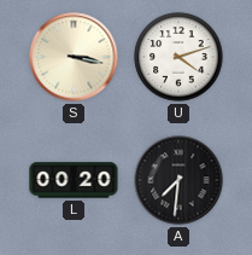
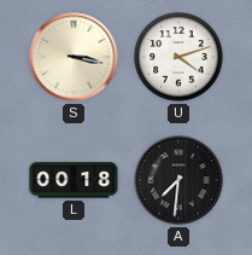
L: 00:20 -> 00:18 (74, 180)
